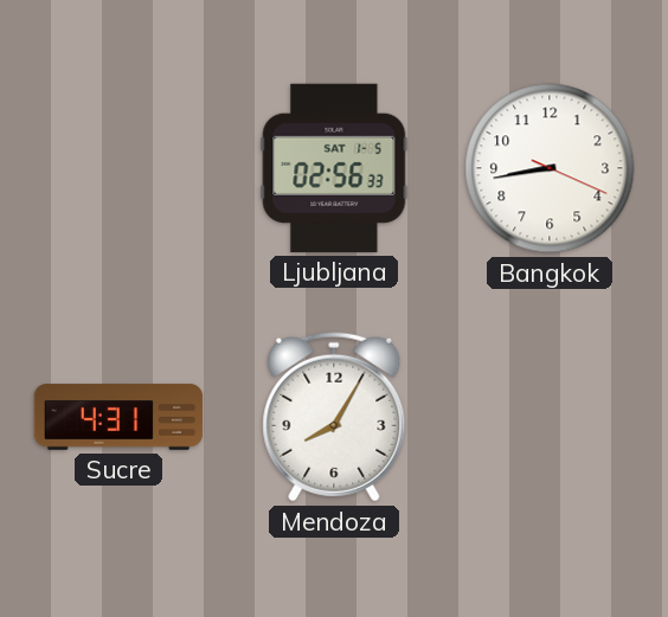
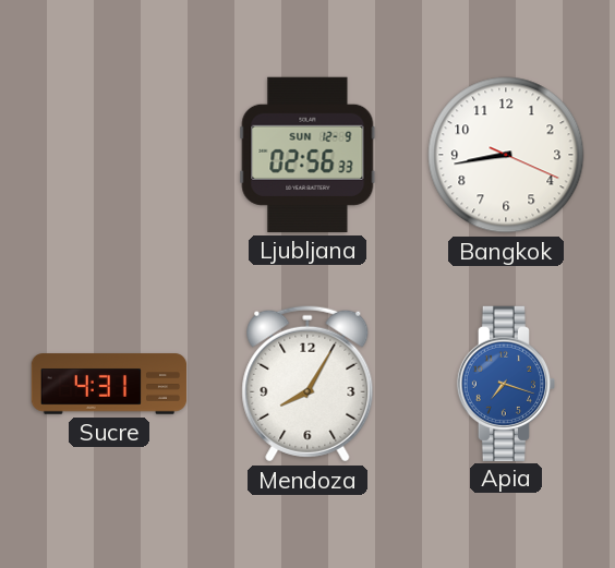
Ljubljana date: SAT 1-5 -> SUN 12-9 (307, 155)
Apia: none -> 7:18 (505, 383)
